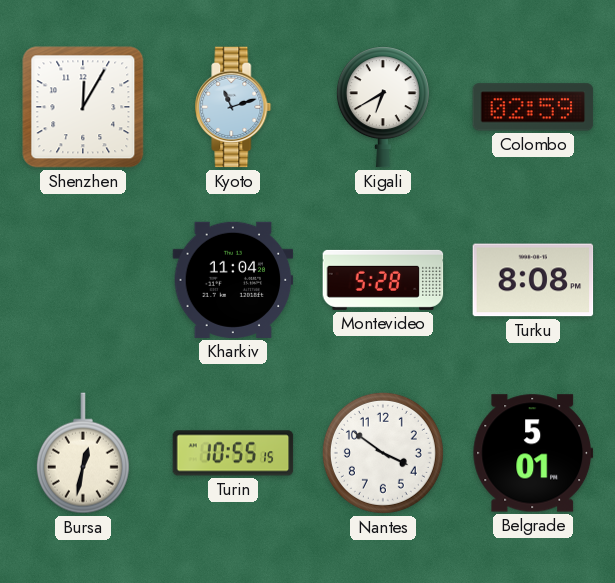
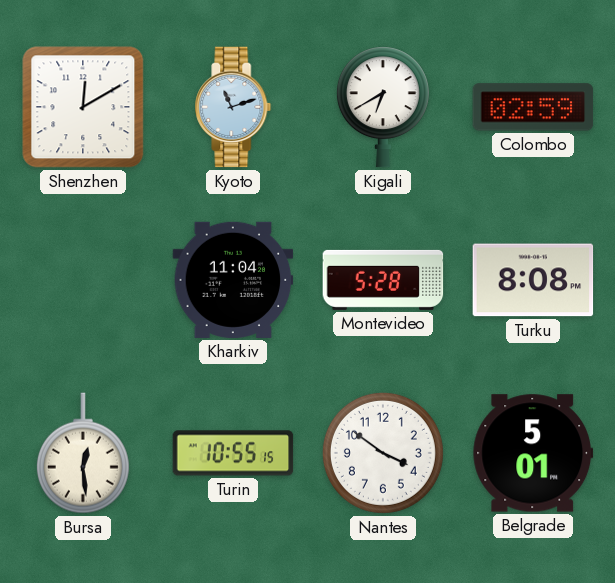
Shenzhen: 12:05 -> 12:10 (83, 107)
Bursa: 12:32 -> 12:29 (83, 453)
